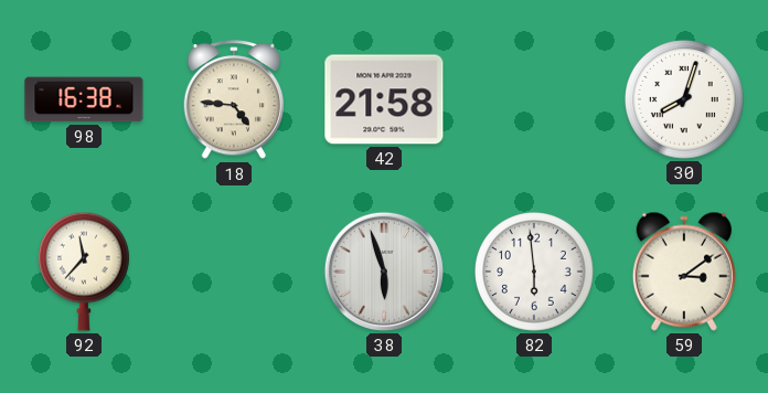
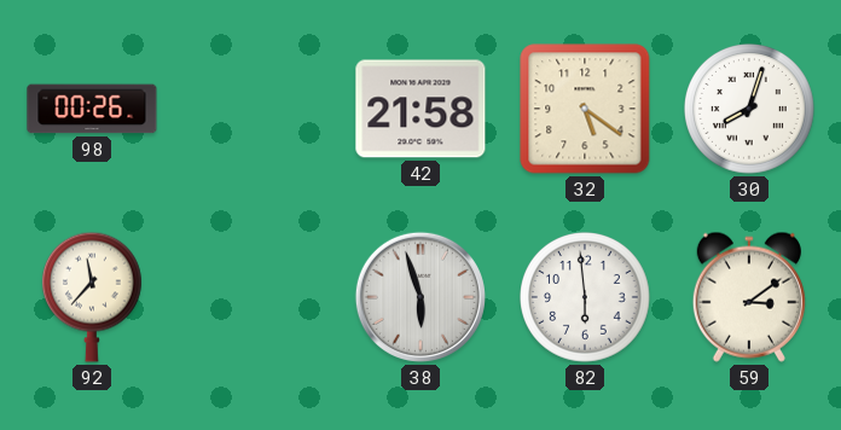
98: 16:38 -> 00:26 (92, 109)
18: 4:46 -> none (233, 100)
32: none -> 5:21 (585, 109)
